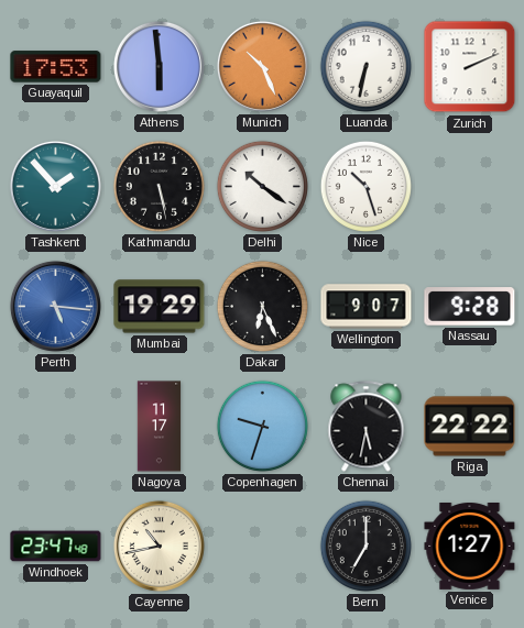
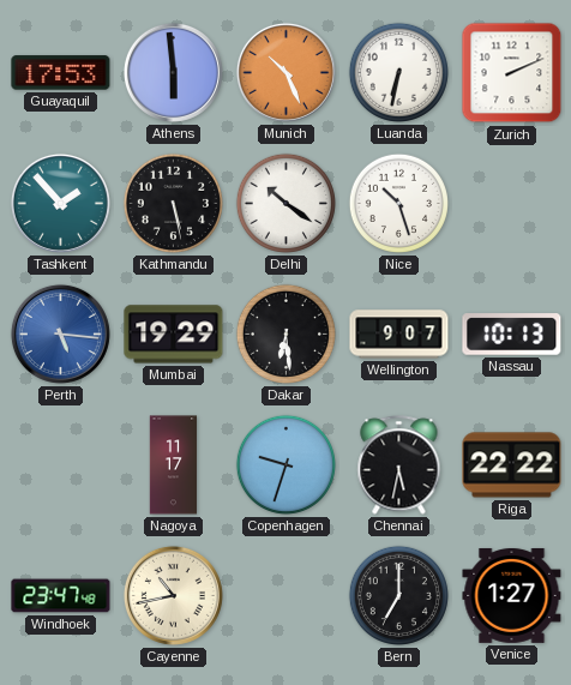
Dakar: 6:26 -> 6:29 (285, 334)
Nassau: 9:28 -> 10:13 (512, 335)
